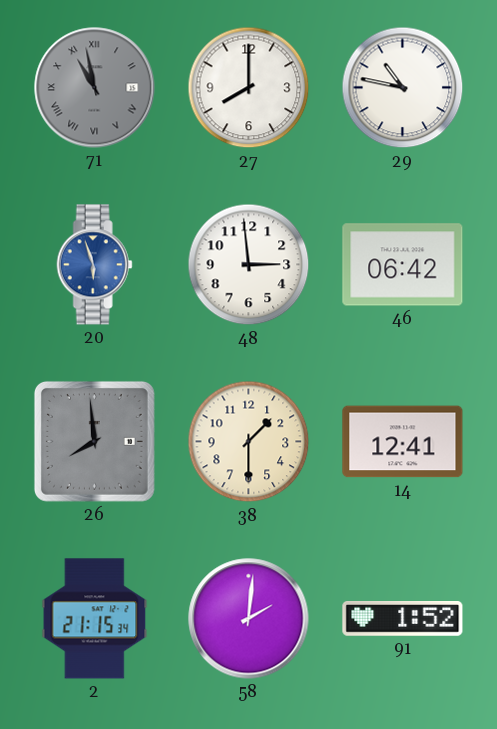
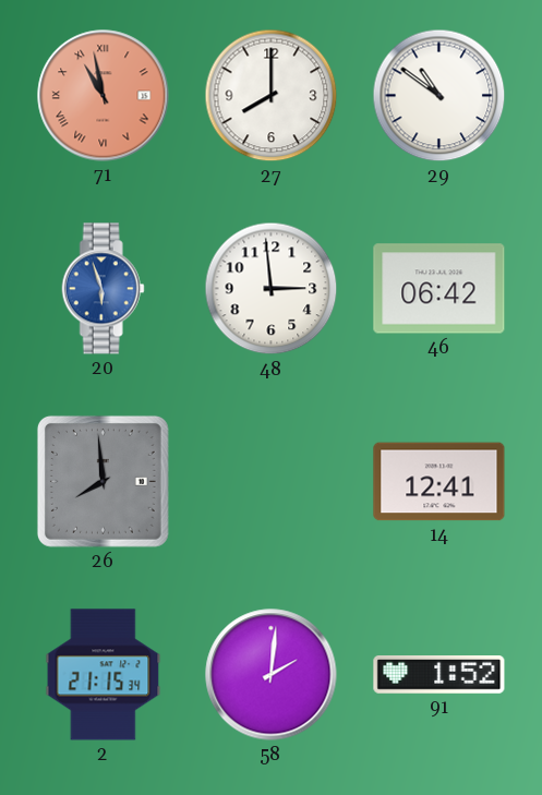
71 dial: grey -> salmon (104, 96)
29: 10:47 -> 10:51 (439, 96)
38: 1:30 -> none (249, 442)
